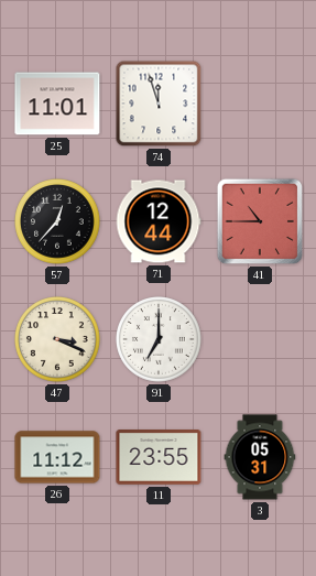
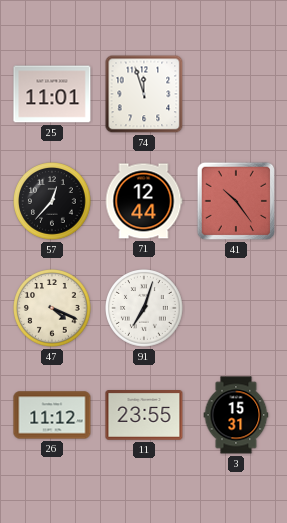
41: 10:45 -> 10:24 (236, 201)
47: 3:19 -> 4:19 (53, 309)
91: 7:00 -> 7:03 (145, 309)
3: 05:31 -> 15:31 (236, 415)
